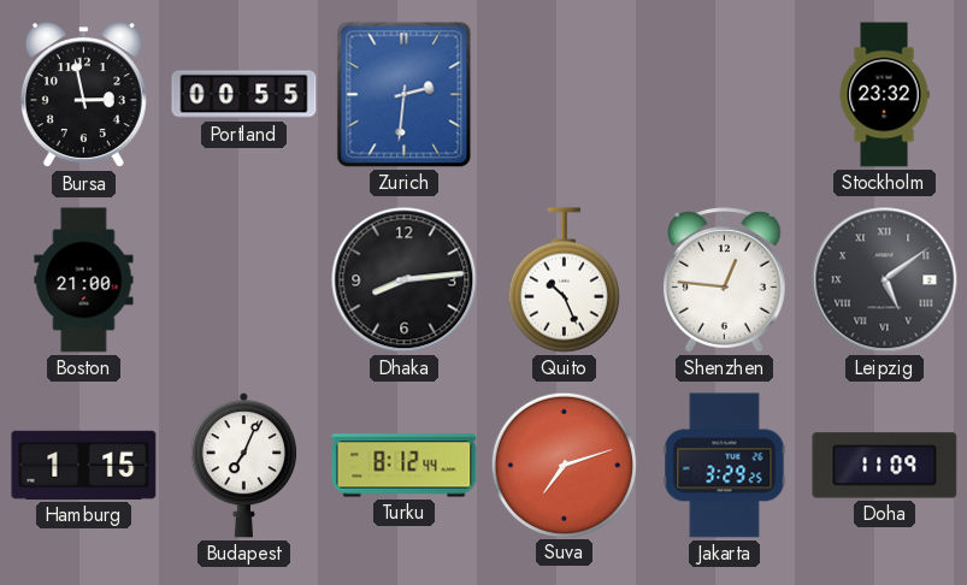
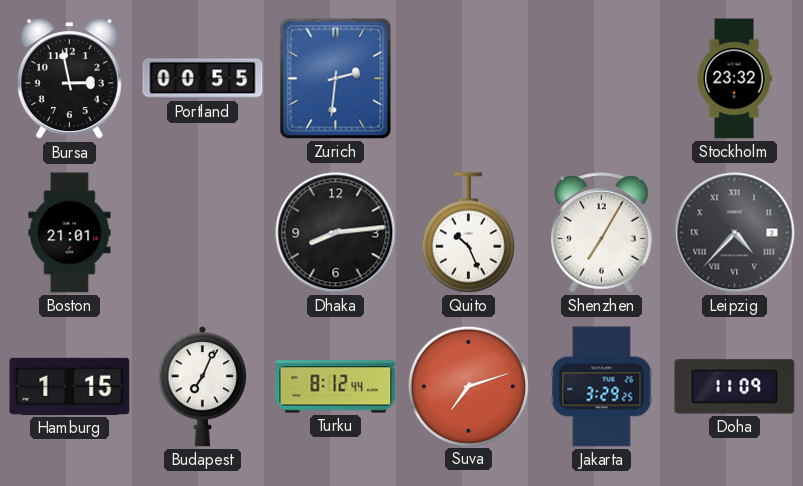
Boston: 21:00 -> 21:01 (70, 233)
Shenzhen: 12:46 -> 7:05 (602, 233)
Leipzig: 5:09 -> 4:37 (735, 233)
